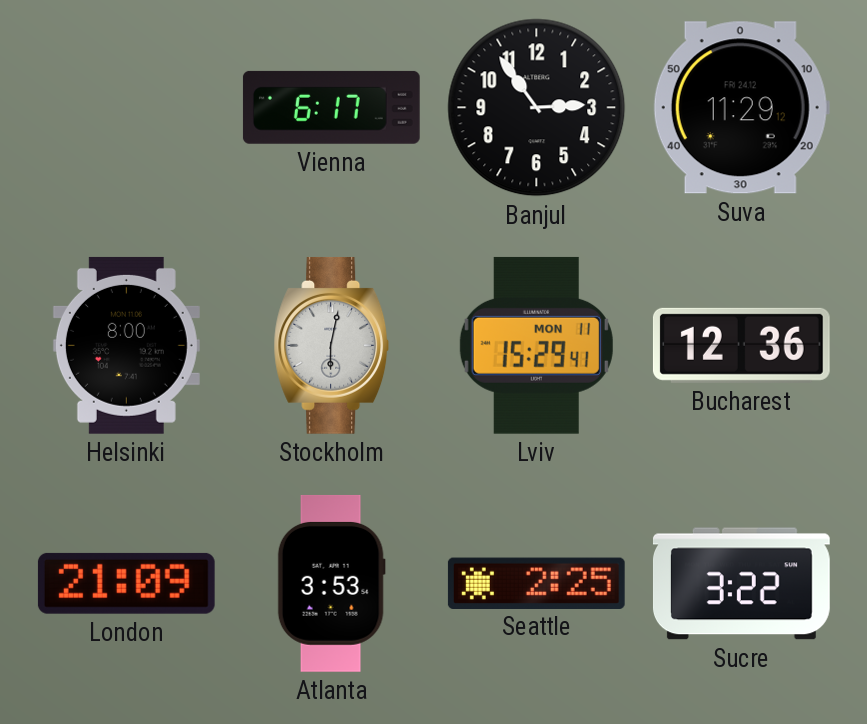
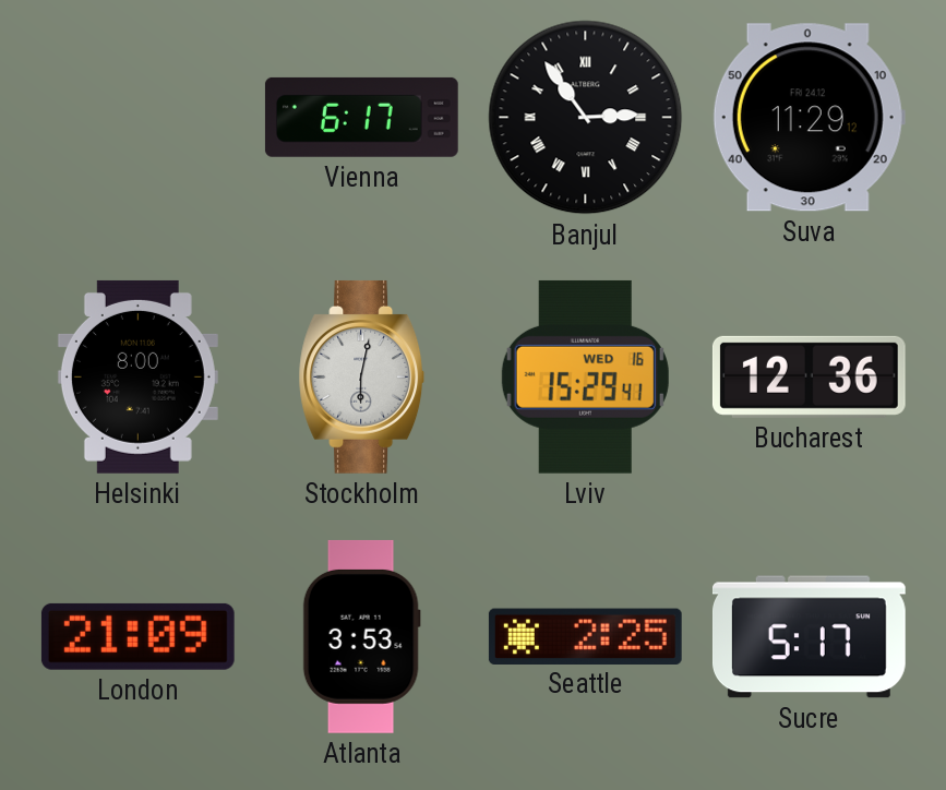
Banjul numerals: Arabic -> Roman (586, 118)
Lviv date: MON 11 -> WED 16 (585, 376)
Sucre: 3:22 -> 5:17 (809, 637)
